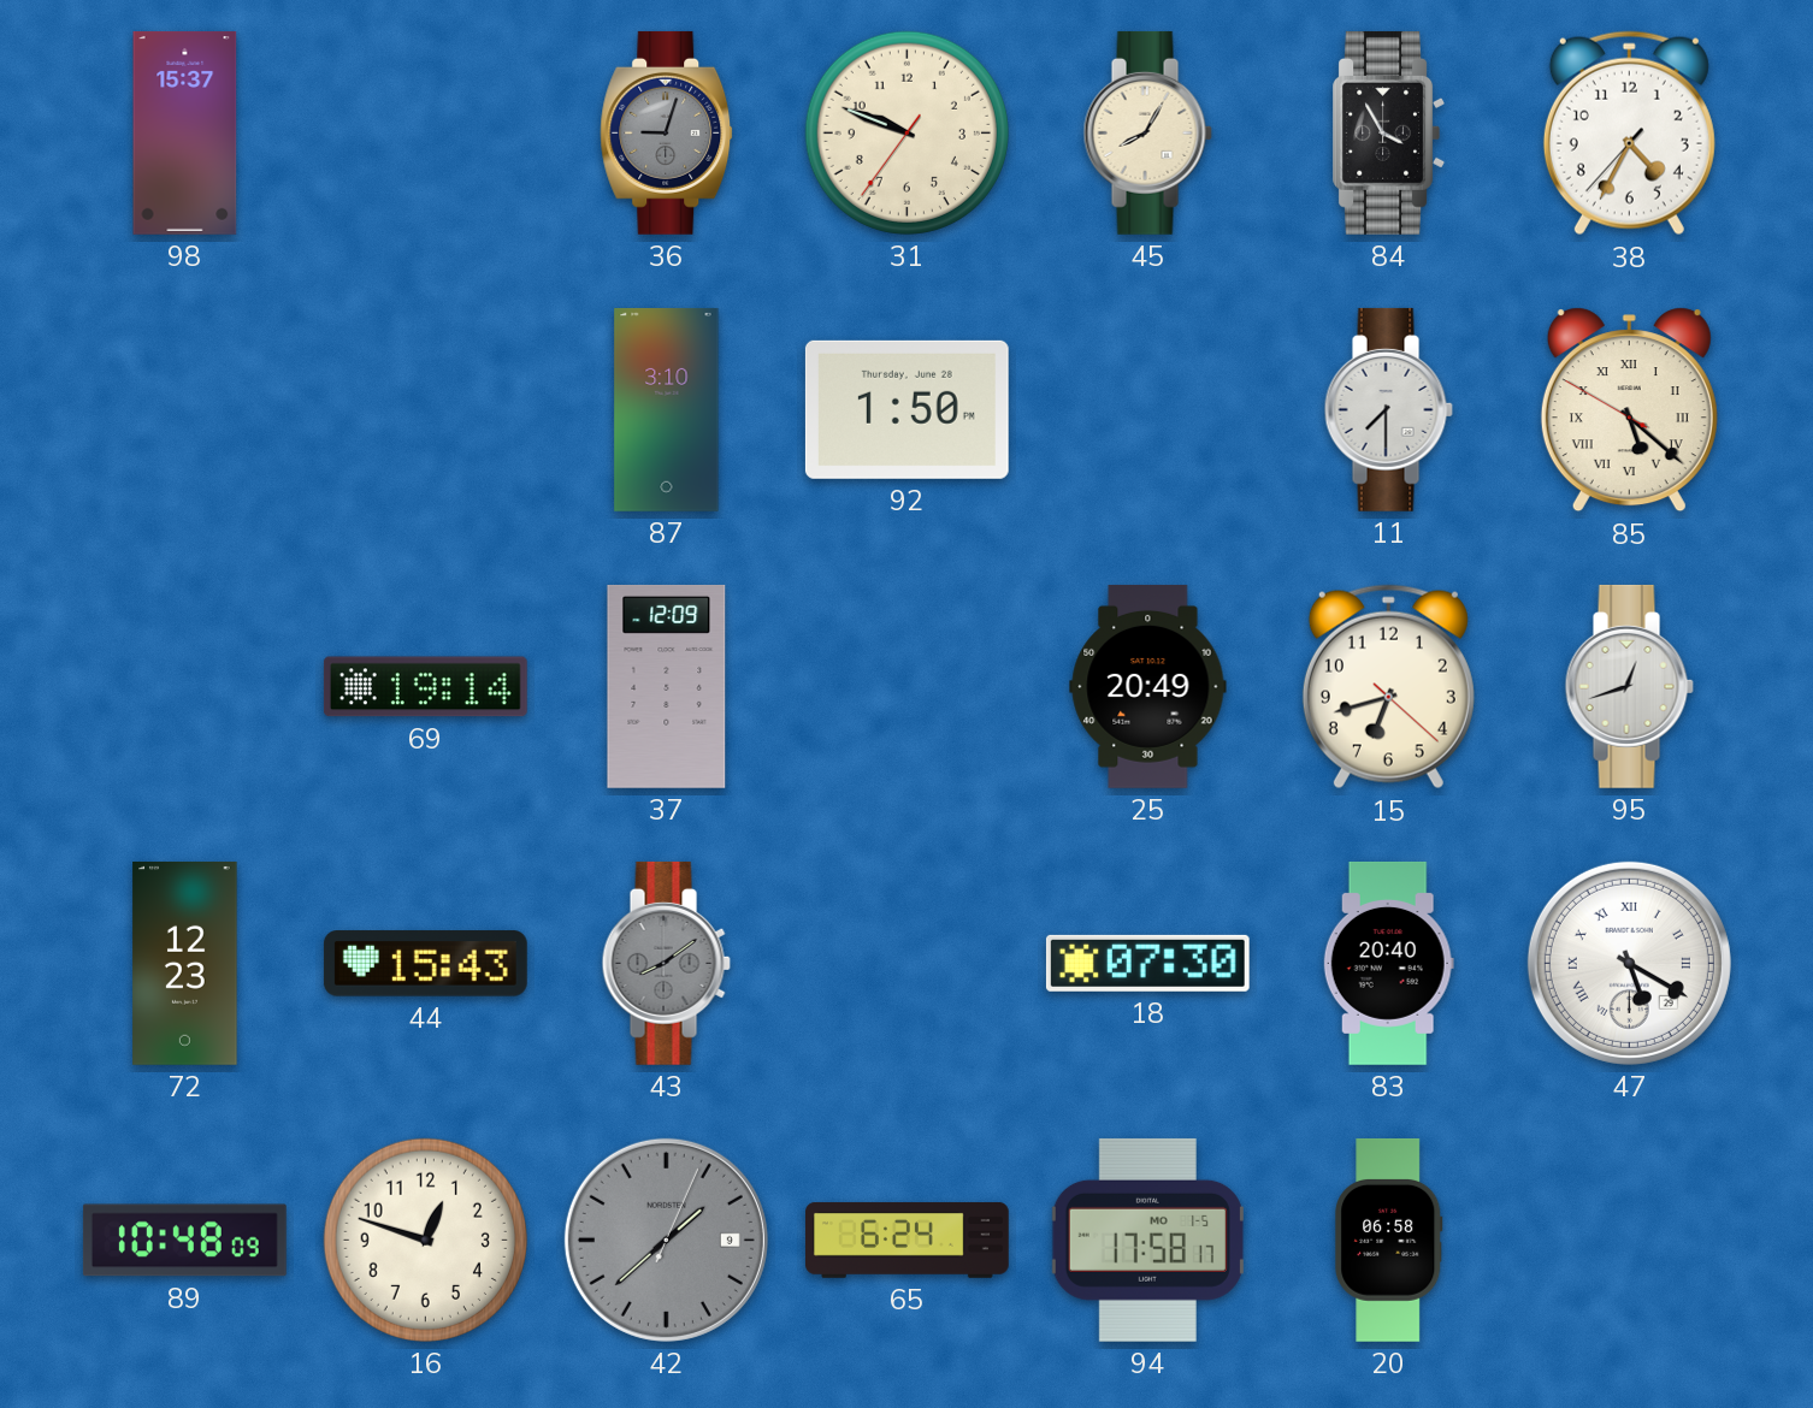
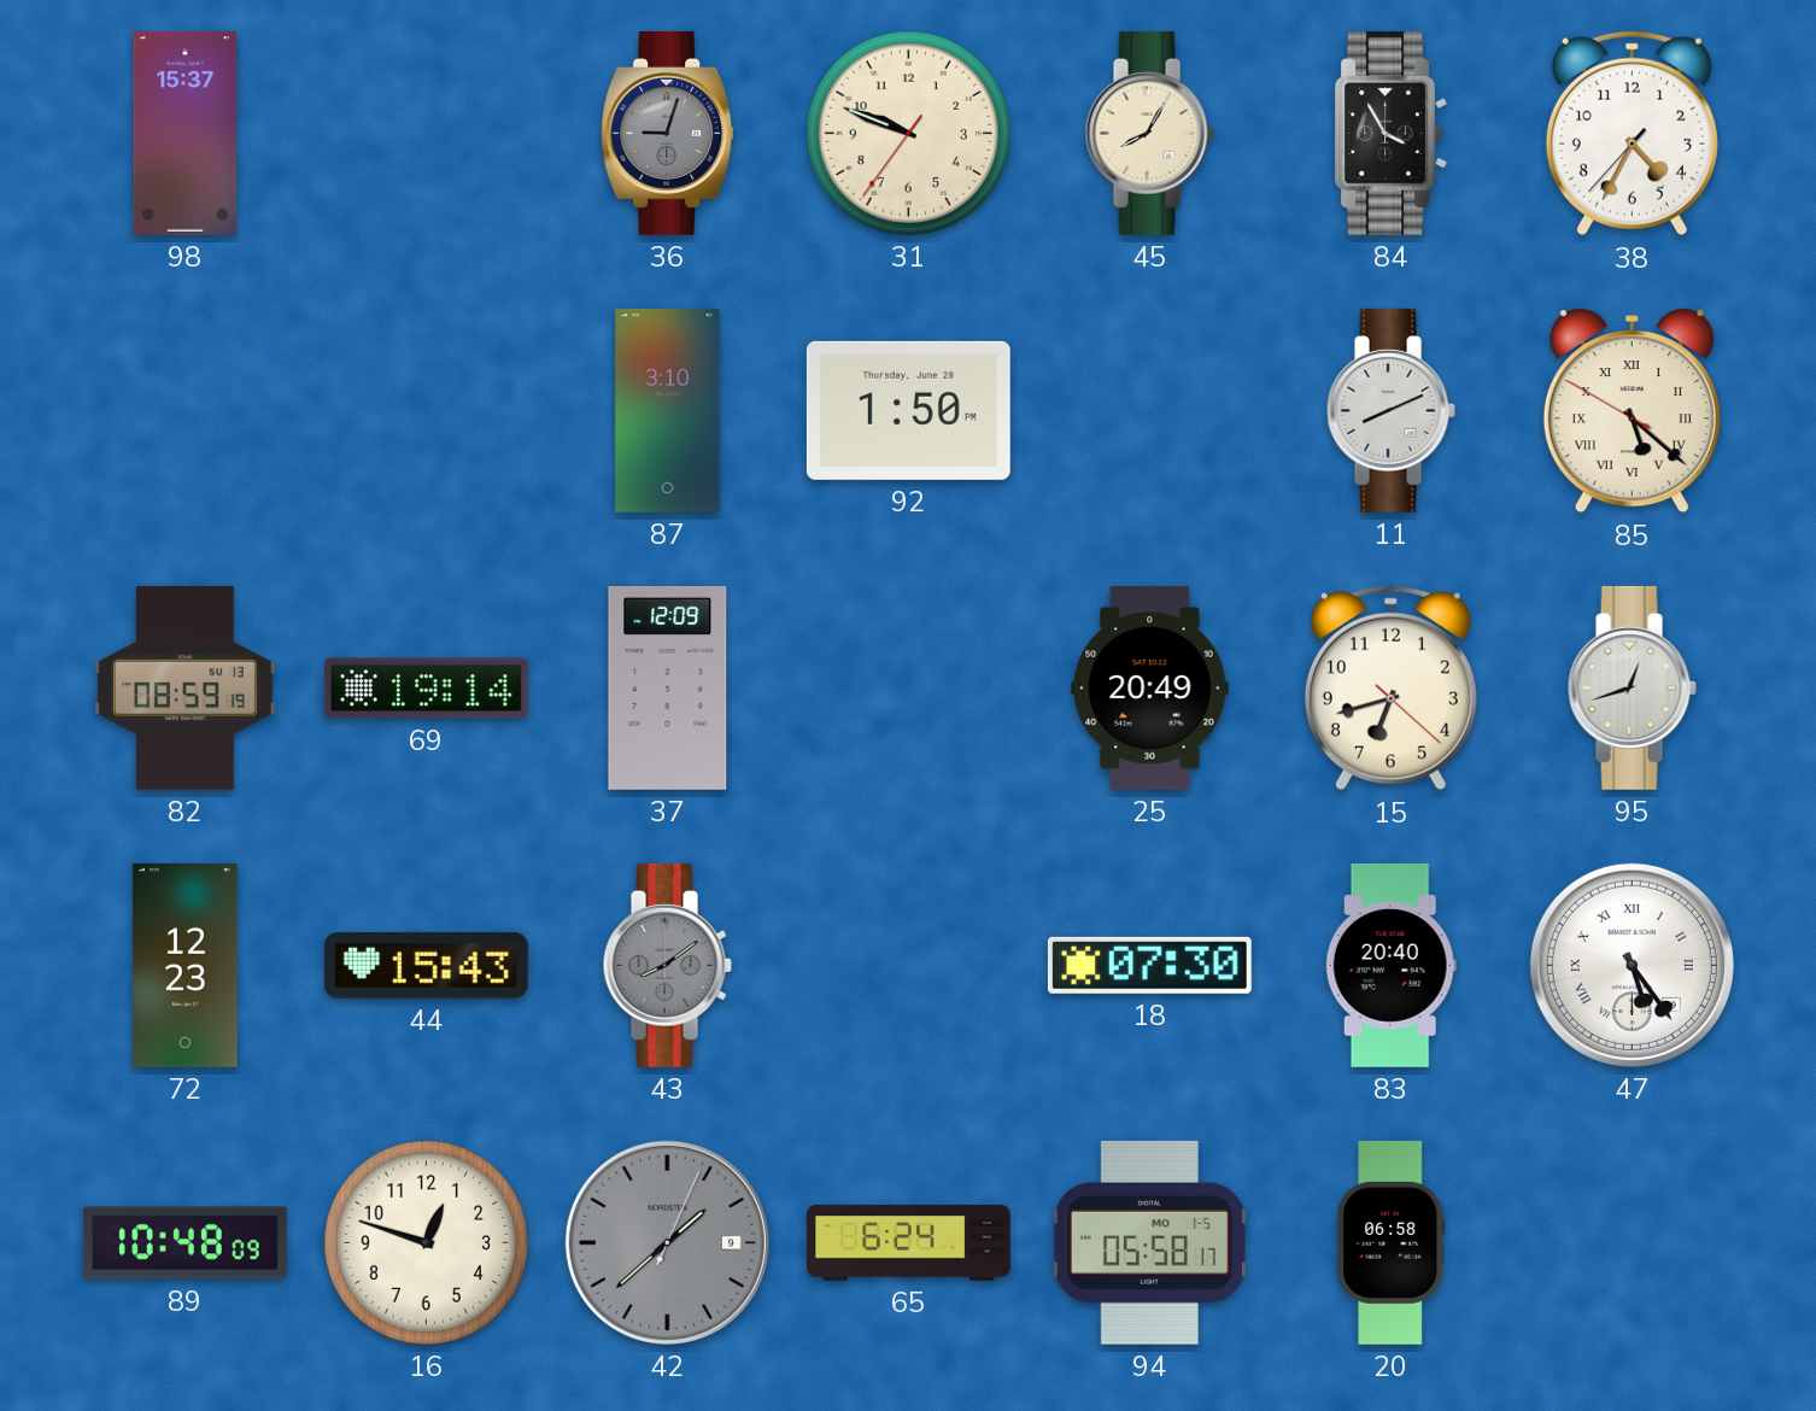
11: 7:30 -> 8:11 (1390, 410)
82: none -> 08:59 (184, 687)
47: 5:20 -> 5:24 (1632, 965)
94: 17:58 -> 05:58 (1149, 1242)
